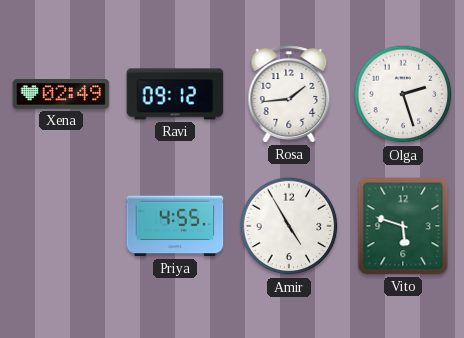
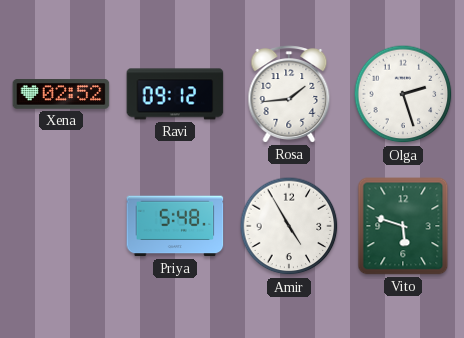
Xena: 02:49 -> 02:52 (61, 94)
Priya: 4:55 -> 5:48 (175, 226)
